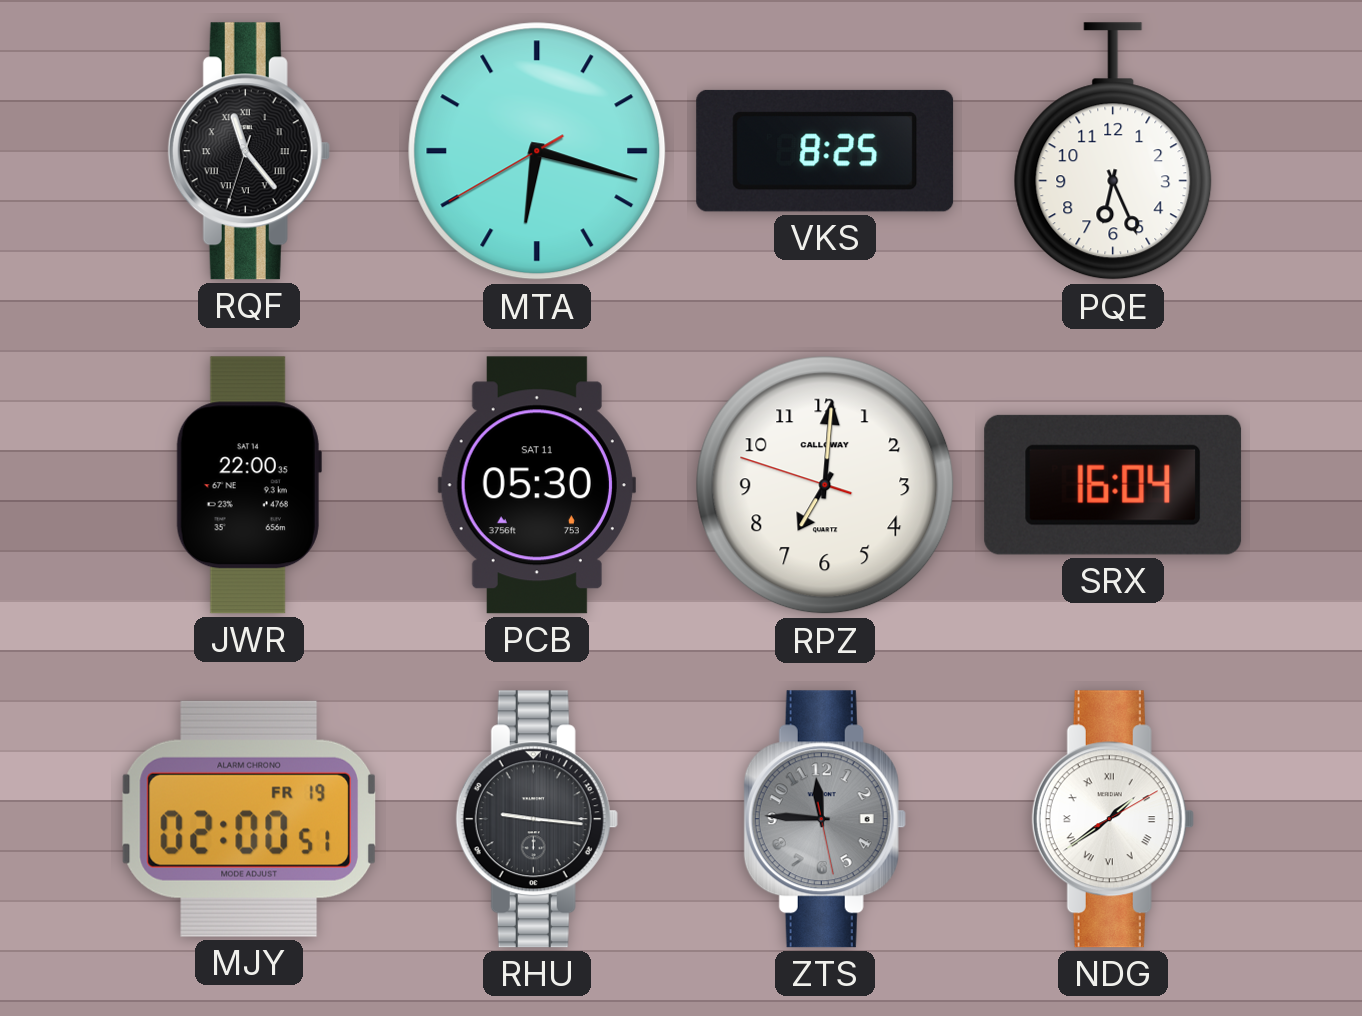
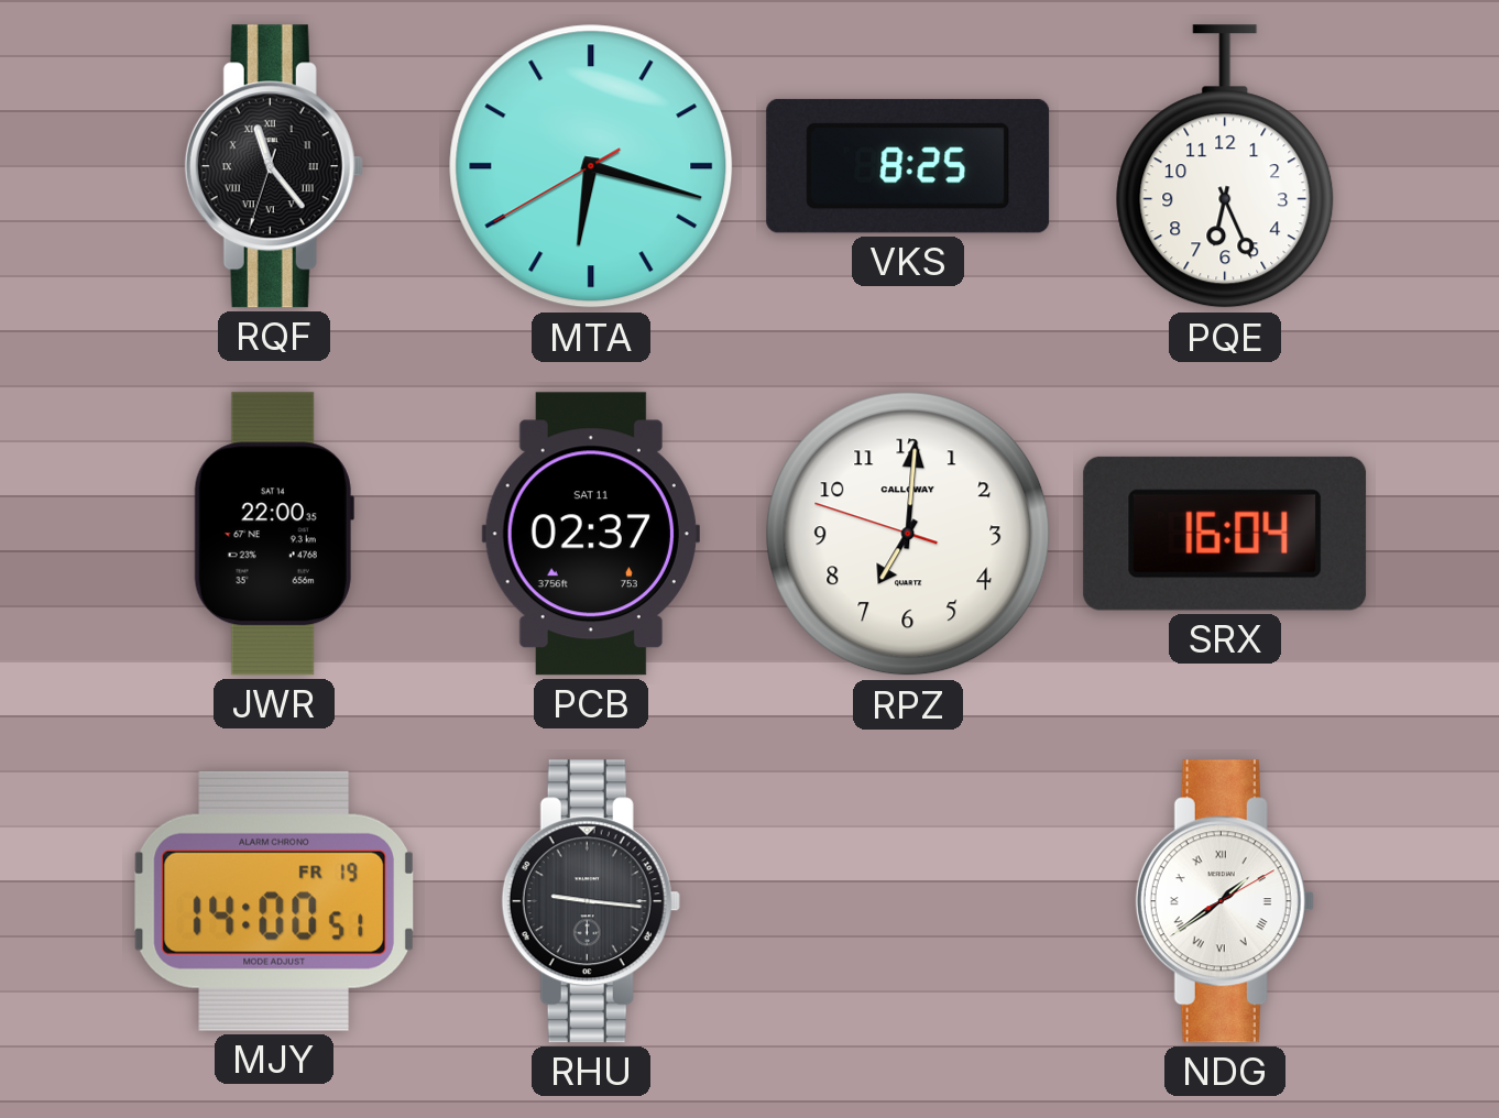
PCB: 05:30 -> 02:37 (591, 534)
MJY: 02:00 -> 14:00 (274, 901)
ZTS: 11:45 -> none (825, 819)
